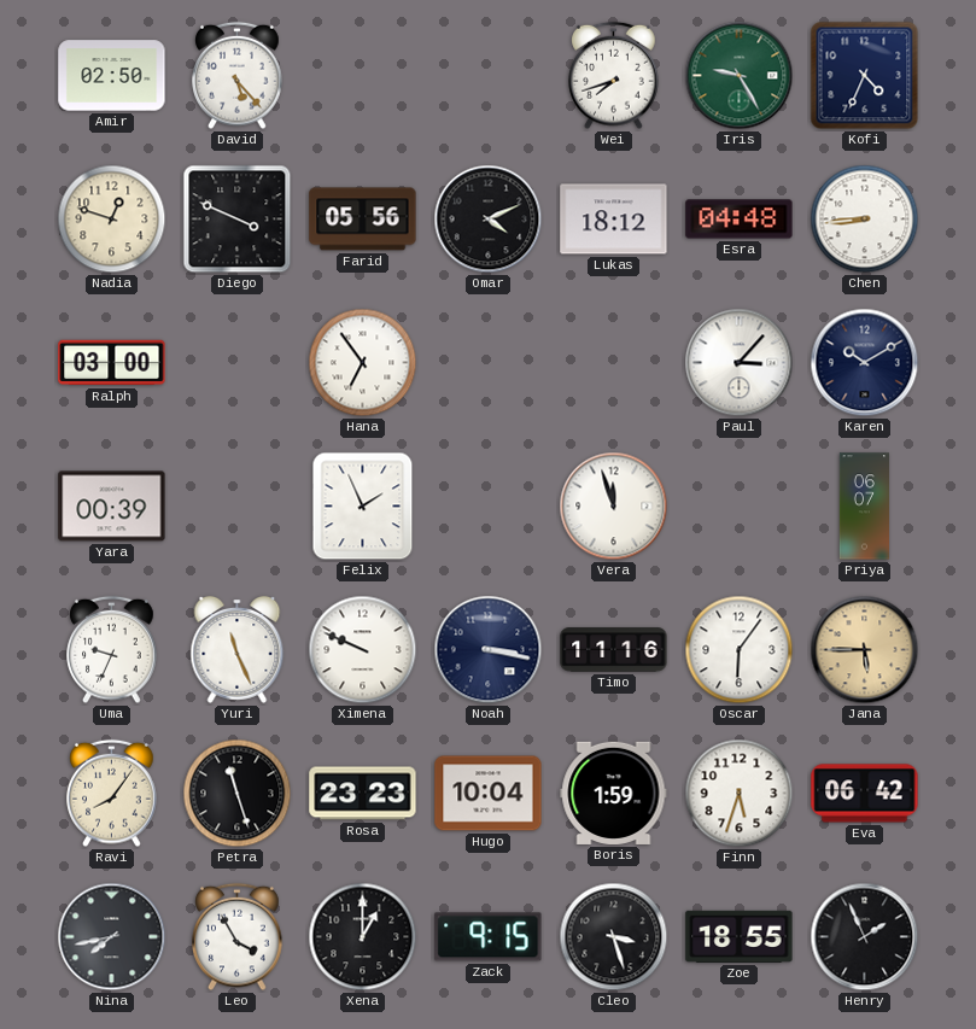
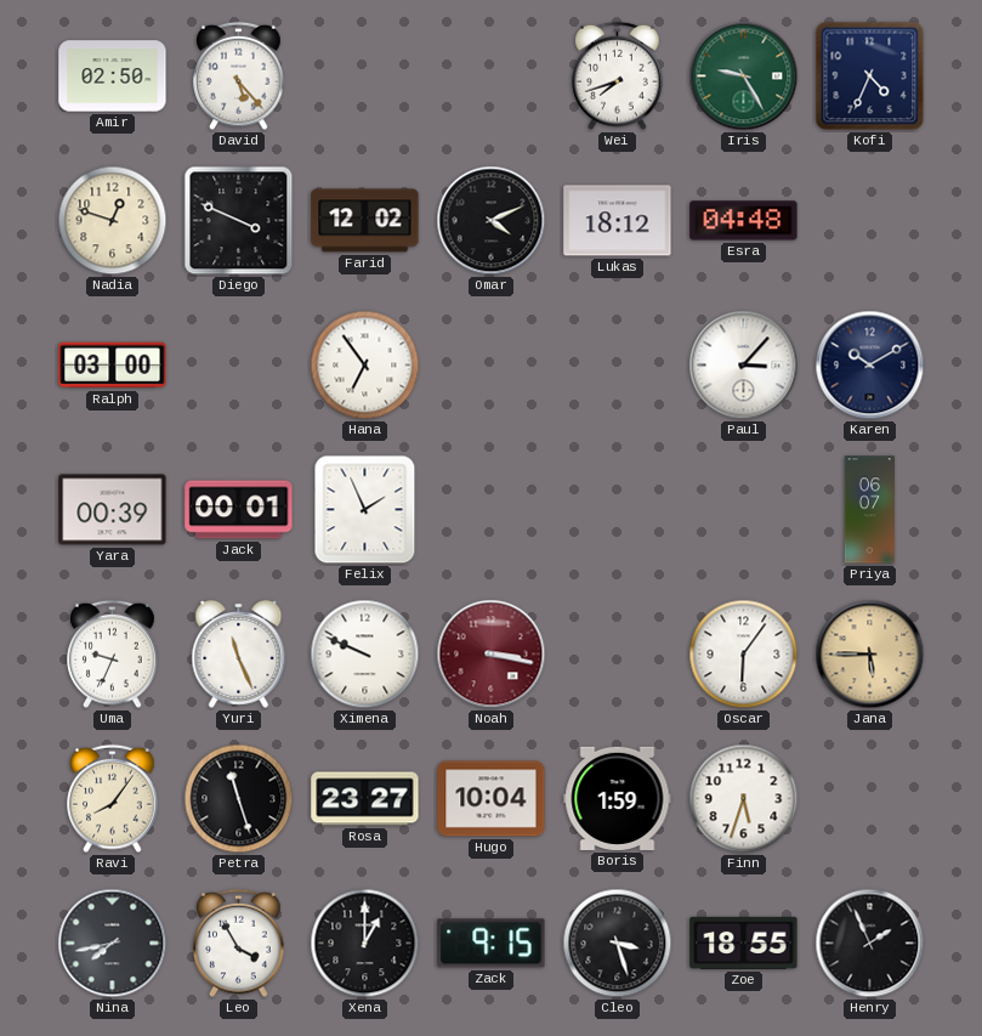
Farid: 05:56 -> 12:02 (365, 221)
Chen: 8:44 -> none (865, 220)
Jack: none -> 00:01 (239, 510)
Vera: 11:57 -> none (614, 507)
Noah dial: navy -> burgundy (492, 655)
Timo: 11:16 -> none (614, 650)
Rosa: 23:23 -> 23:27 (365, 799)
Eva: 06:42 -> none (865, 794)
